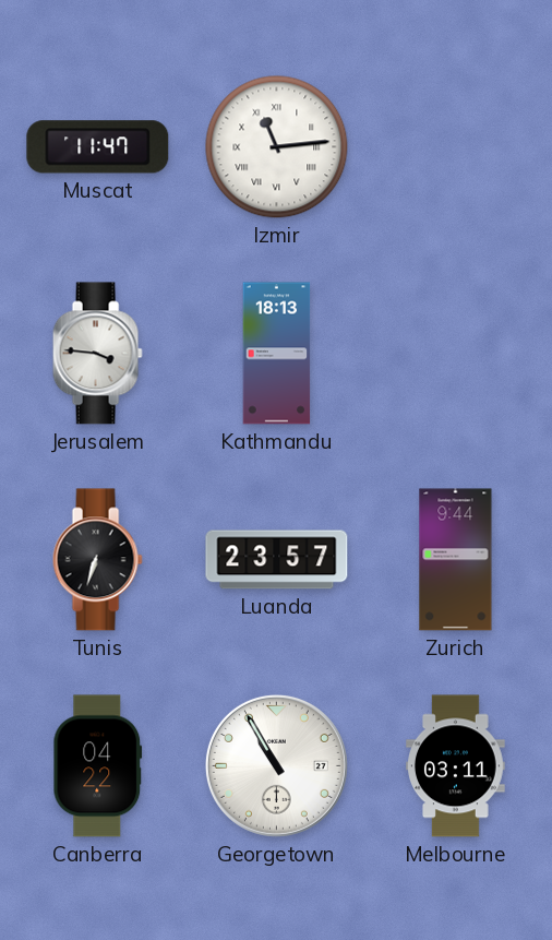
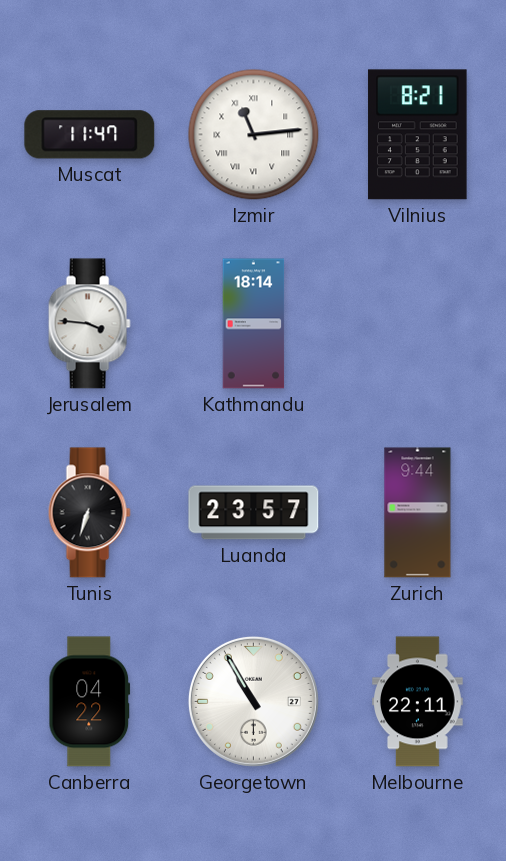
Vilnius: none -> 8:21 (418, 135)
Kathmandu: 18:13 -> 18:14 (254, 324)
Melbourne: 03:11 -> 22:11 (418, 702)
